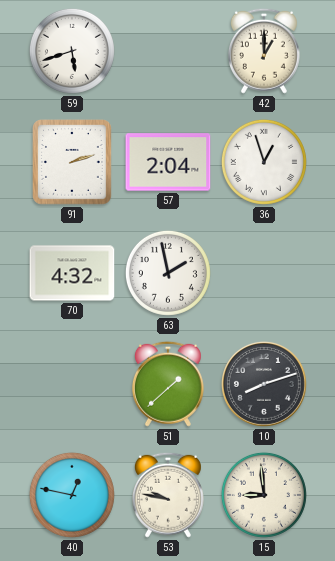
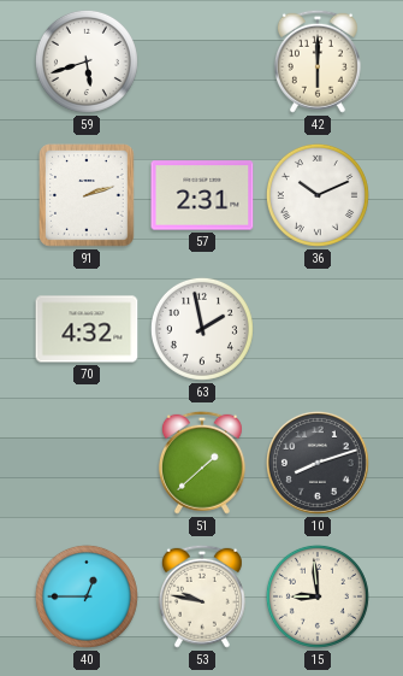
42: 1:00 -> 6:00 (318, 61)
57: 2:04 -> 2:31 (202, 195)
36: 12:57 -> 10:11 (318, 195)
40: 12:47 -> 12:45 (87, 596)
